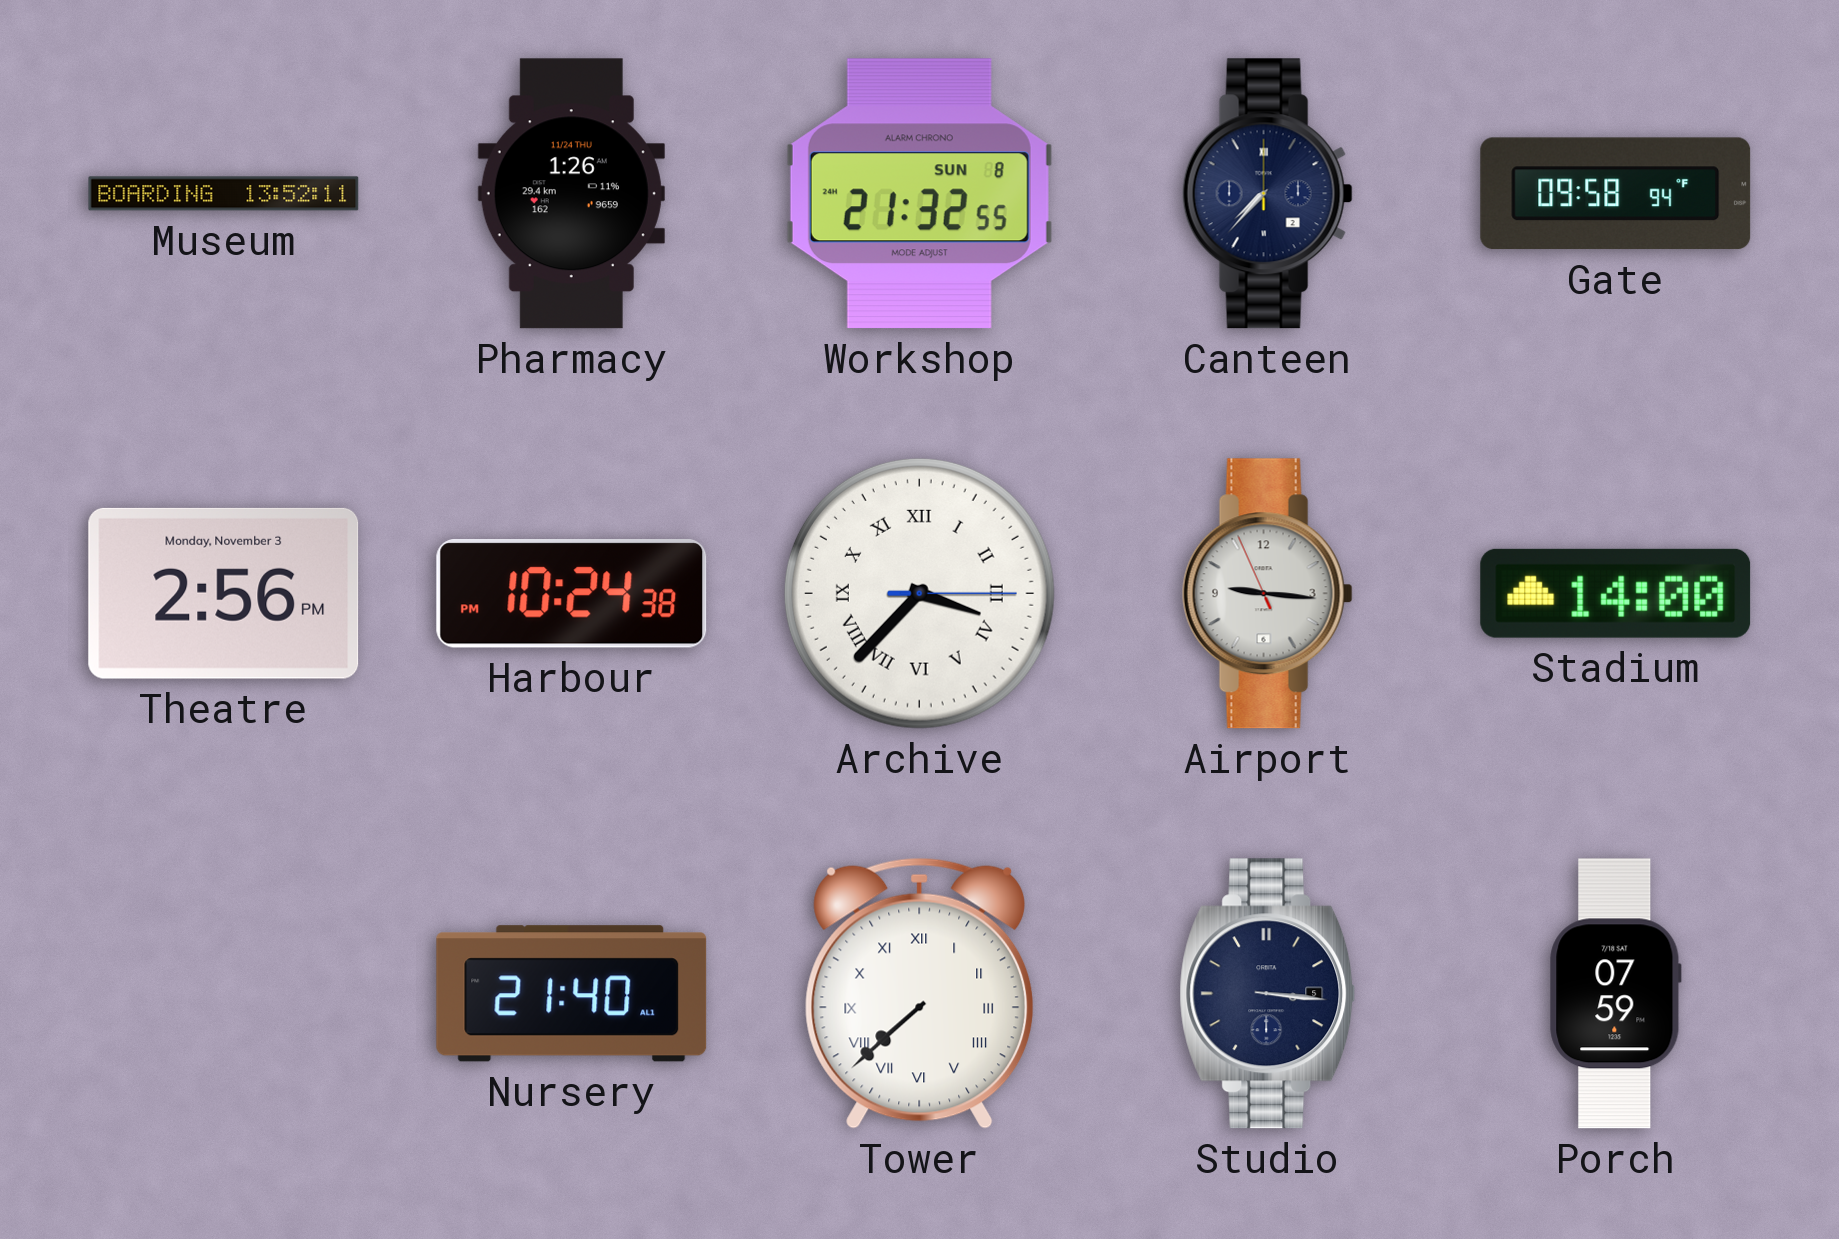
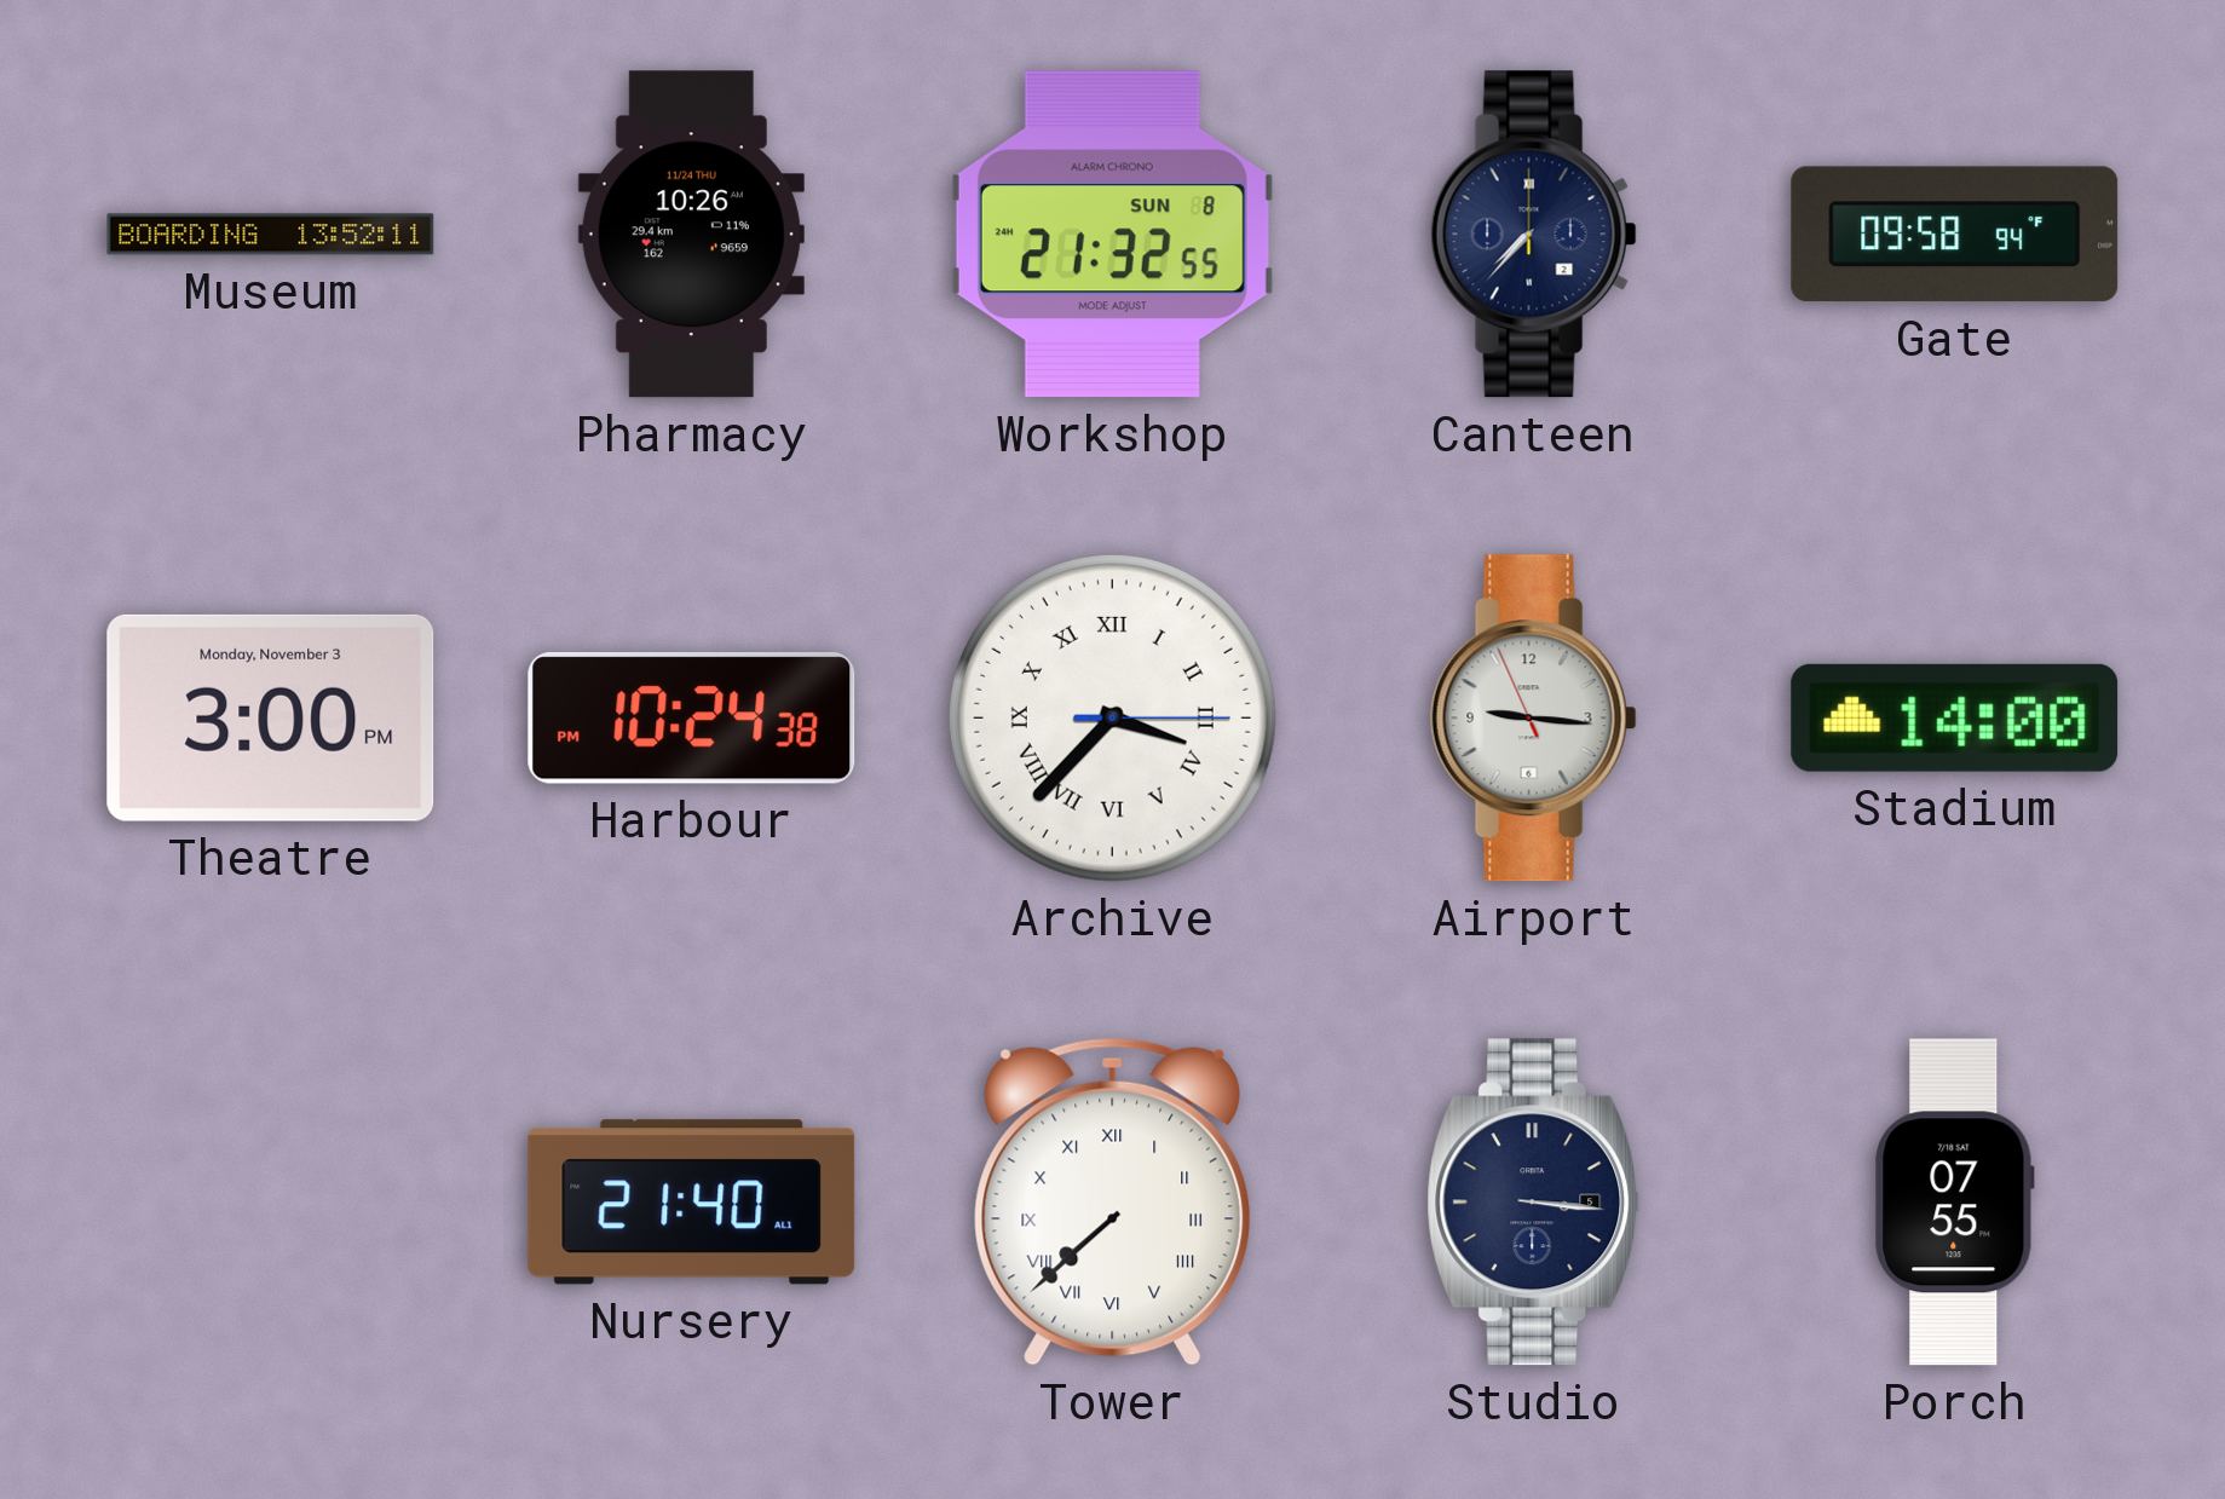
Pharmacy: 1:26 -> 10:26 (691, 235)
Theatre: 2:56 -> 3:00 (271, 717)
Porch: 07:59 -> 07:55 (1955, 1203)
